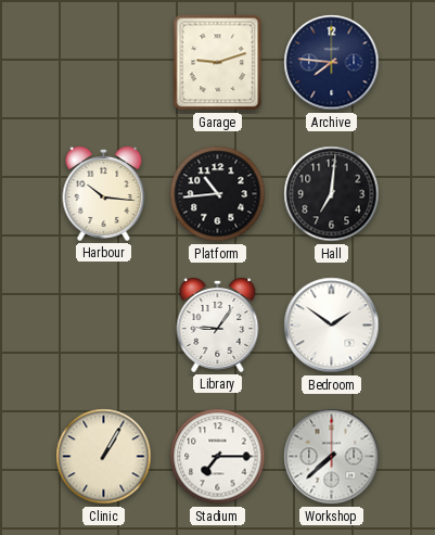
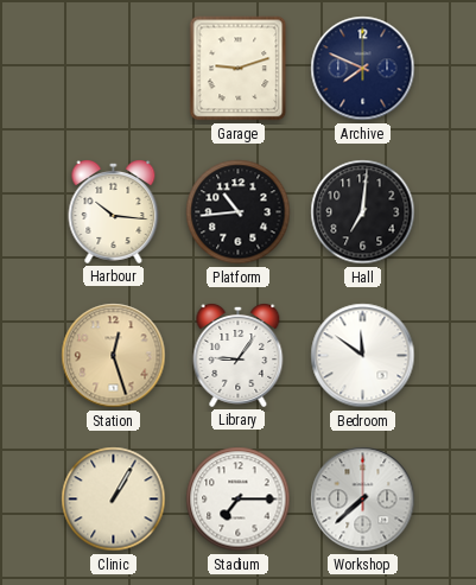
Archive: 7:46 -> 7:49 (363, 69)
Station: none -> 12:27 (114, 356)
Bedroom: 1:51 -> 11:51 (363, 356)
